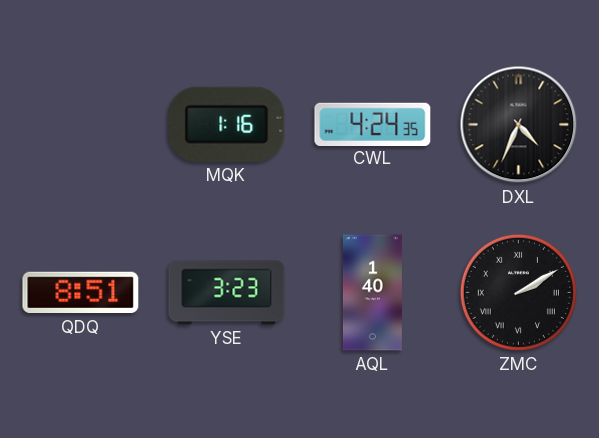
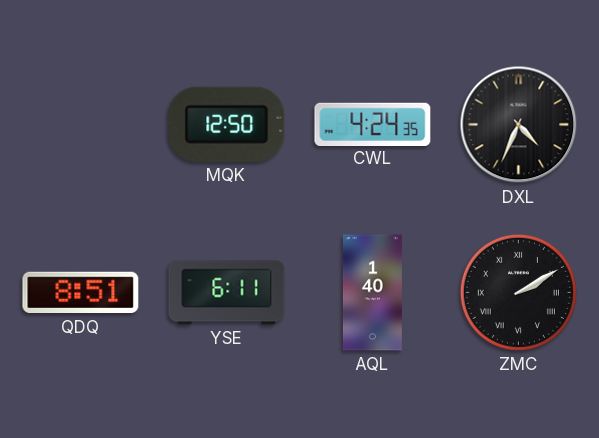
MQK: 1:16 -> 12:50 (227, 124)
YSE: 3:23 -> 6:11 (227, 293)
